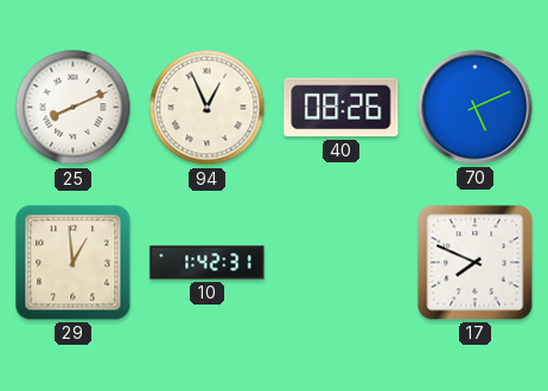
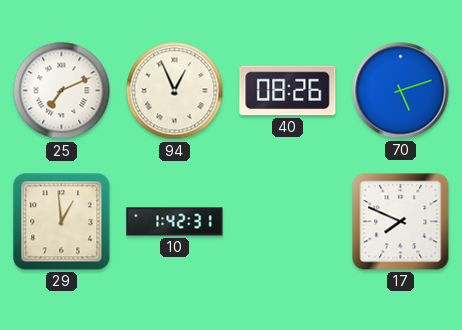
25: 8:11 -> 7:11 (62, 91)
70: 5:11 -> 5:12 (401, 91)
